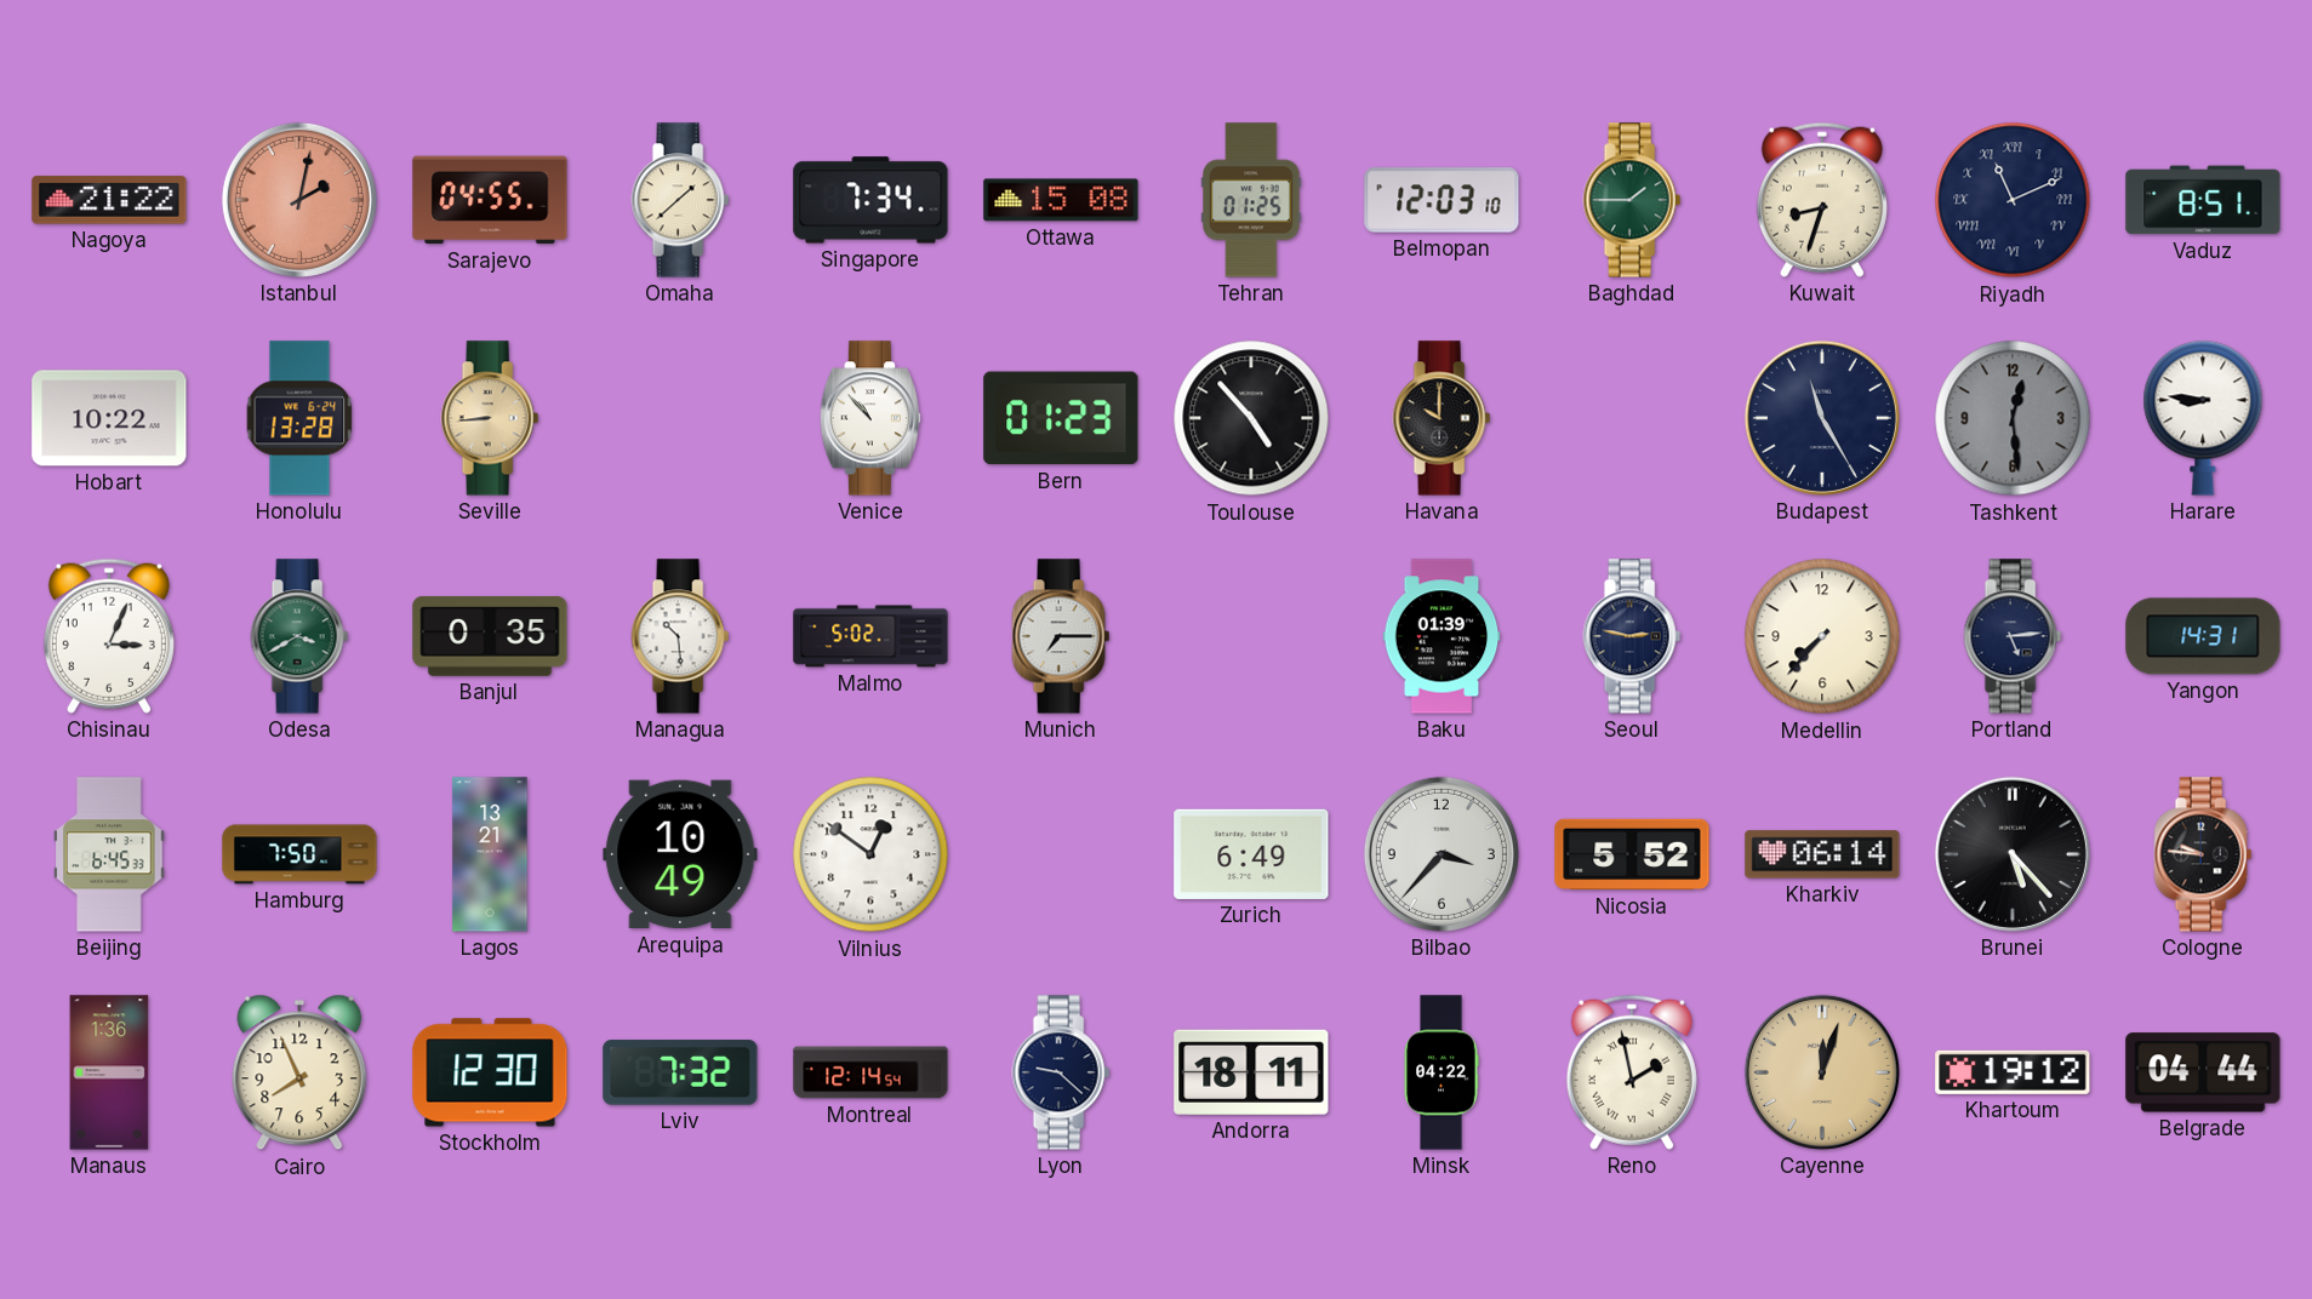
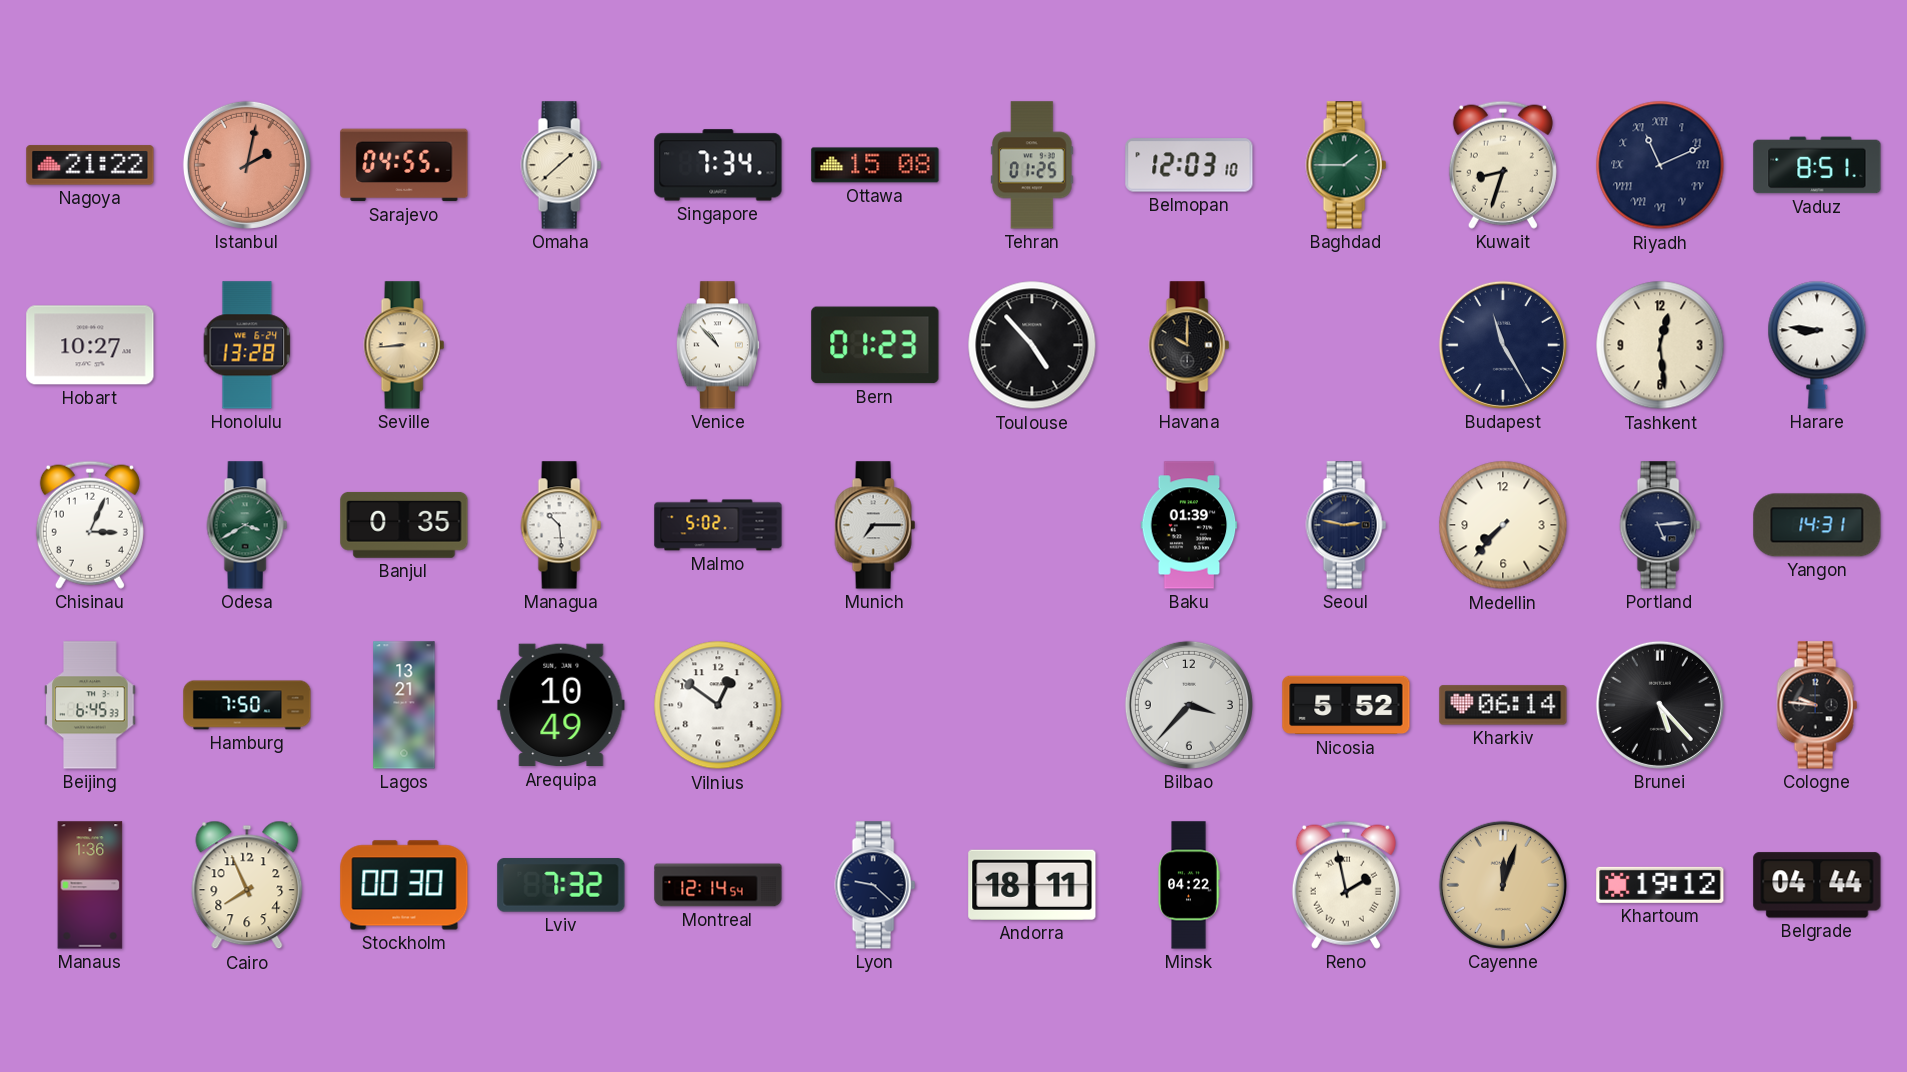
Hobart: 10:22 -> 10:27 (90, 345)
Tashkent dial: grey -> cream (1660, 345)
Zurich: 6:49 -> none (1251, 854)
Stockholm: 12:30 -> 00:30 (404, 885)
